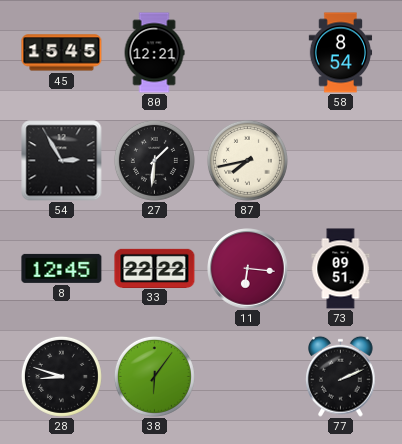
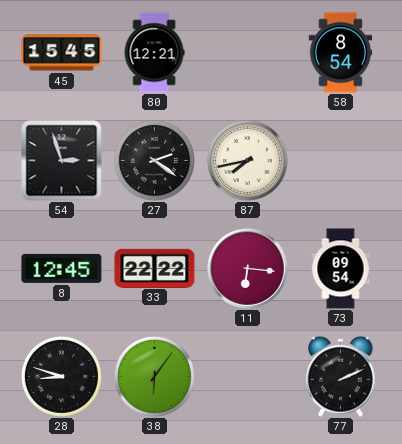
54: 2:55 -> 2:57 (62, 161)
27: 1:31 -> 2:21 (154, 160)
73: 09:51 -> 09:54 (341, 269)
